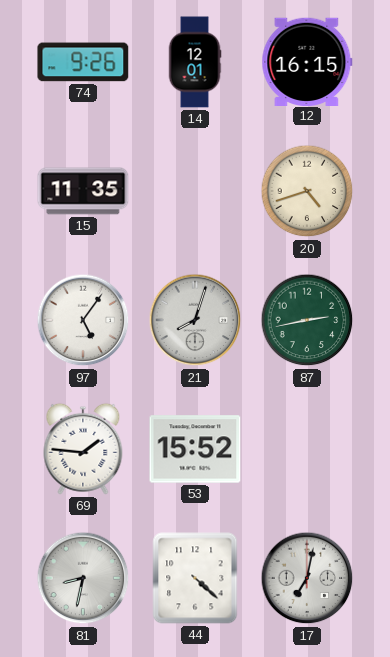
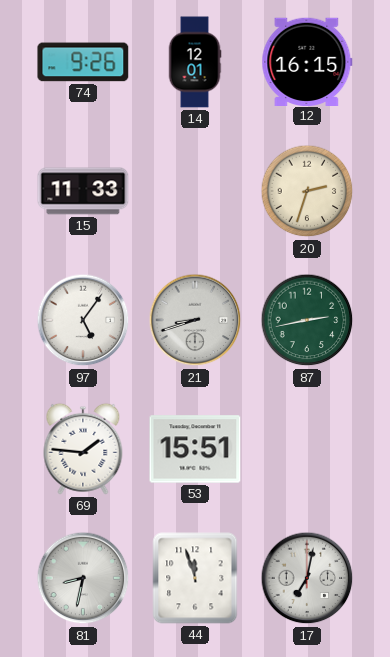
15: 11:35 -> 11:33 (83, 191)
20: 4:42 -> 2:33 (307, 191)
21: 8:03 -> 8:42 (195, 320)
53: 15:52 -> 15:51 (195, 449)
44: 4:22 -> 11:57 (195, 578)
